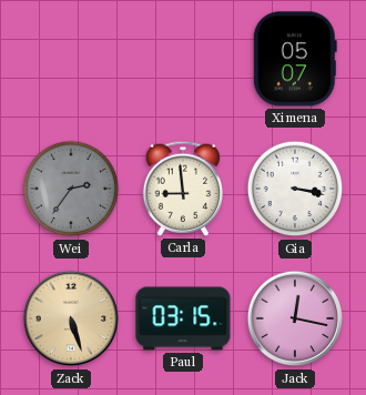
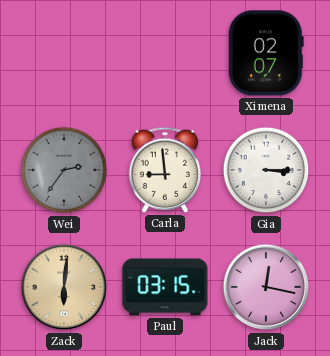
Ximena: 05:07 -> 02:07 (266, 53)
Gia: 3:17 -> 3:15 (266, 170)
Zack: 5:27 -> 6:01 (64, 287)
